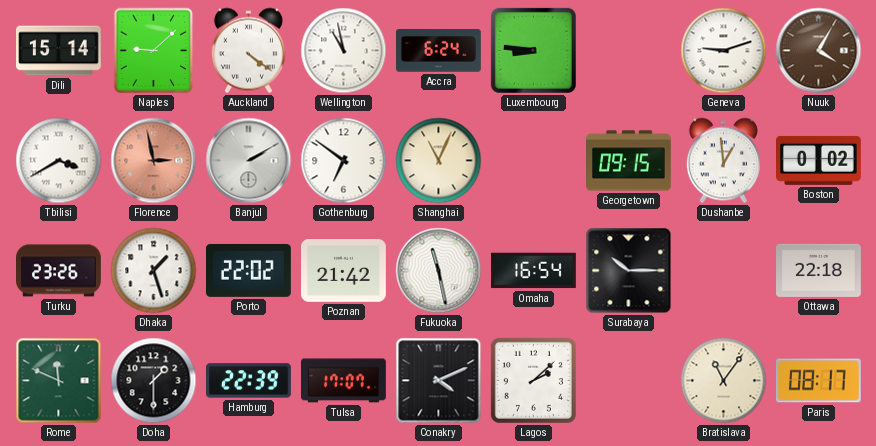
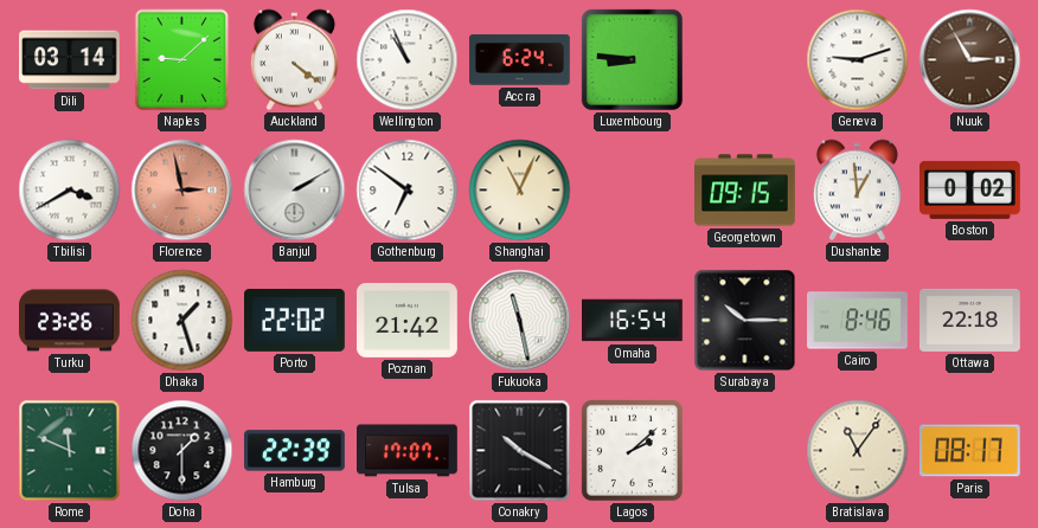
Dili: 15:14 -> 03:14 (70, 60)
Wellington: 10:58 -> 10:56 (408, 60)
Nuuk: 4:05 -> 2:55 (970, 60)
Cairo: none -> 8:46 (858, 321)
Conakry: 4:11 -> 10:20 (520, 451)
